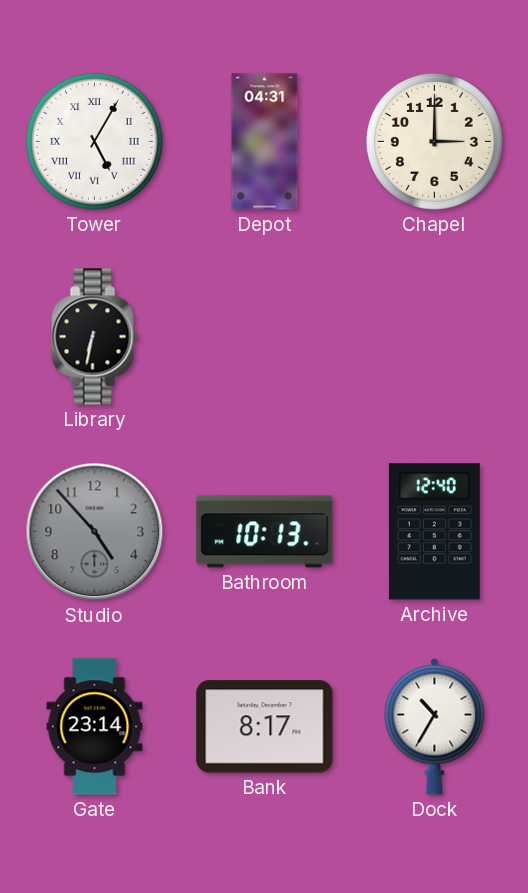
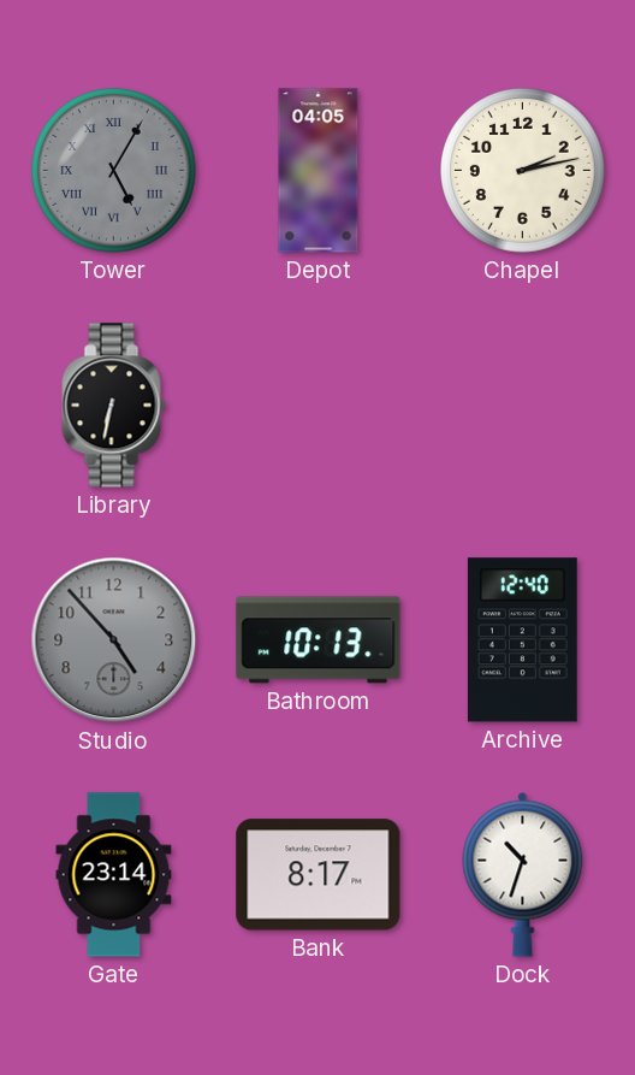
Tower dial: white -> grey (114, 171)
Depot: 04:31 -> 04:05 (319, 171)
Chapel: 3:00 -> 2:13 (523, 171)
Dock: 10:35 -> 10:33 (523, 874)
